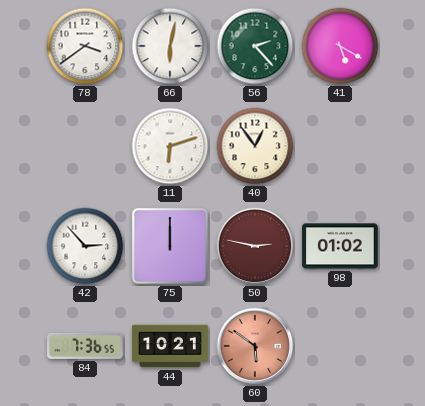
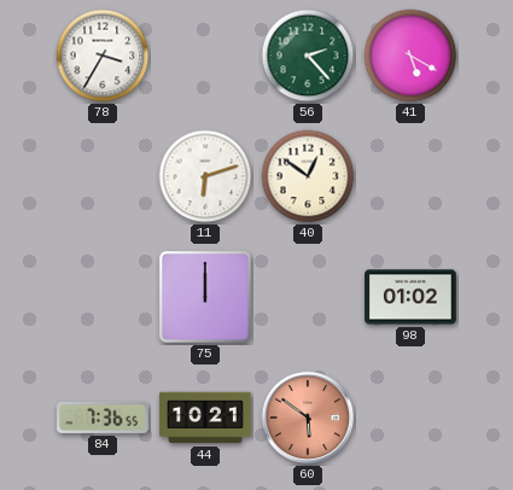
78: 3:39 -> 3:35 (103, 56)
66: 6:02 -> none (170, 46)
40: 12:54 -> 12:51 (308, 176)
42: 2:53 -> none (85, 246)
50: 2:47 -> none (255, 246)
